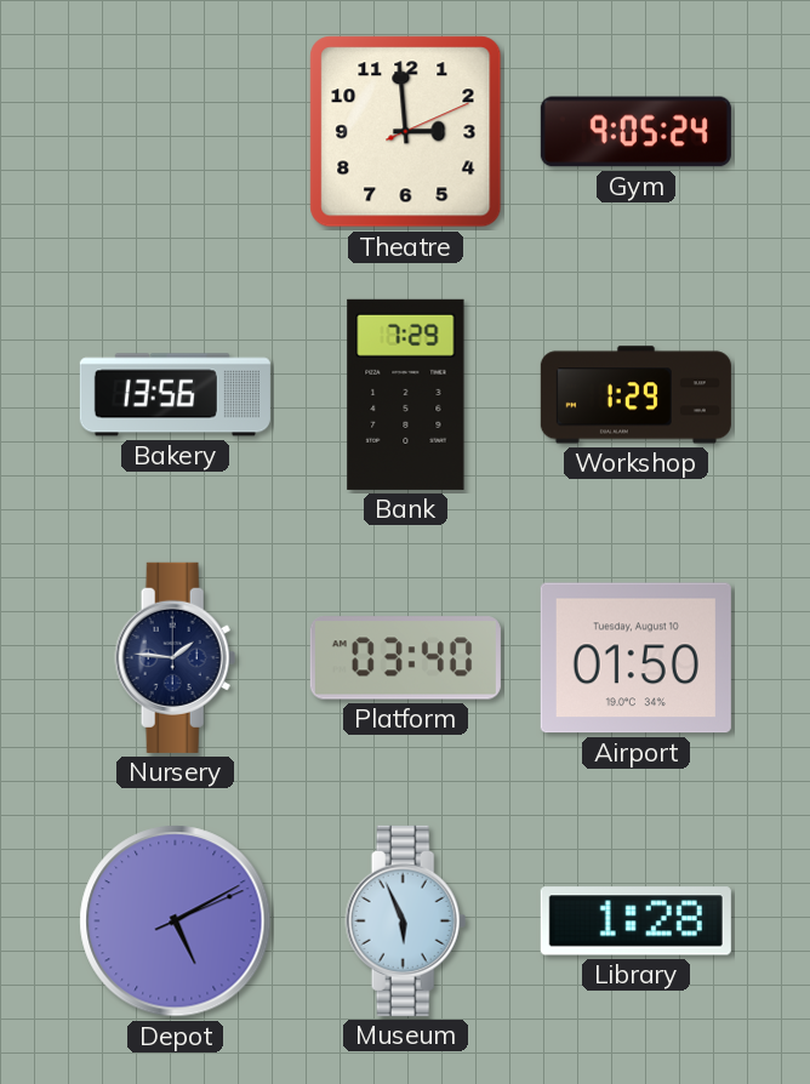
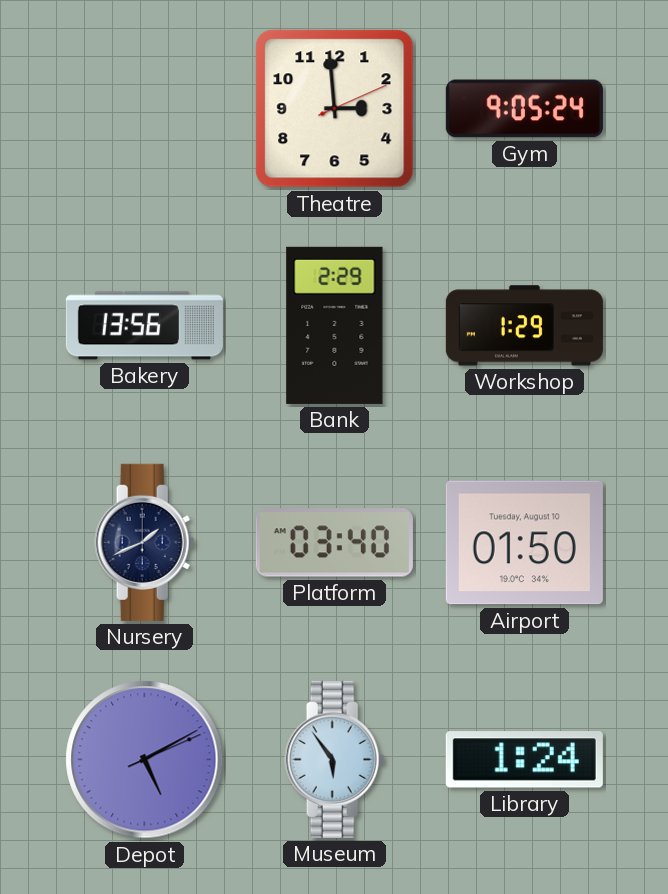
Bank: 7:29 -> 2:29 (335, 325)
Nursery: 1:46 -> 1:41 (145, 542)
Museum: 5:56 -> 5:54 (335, 759)
Library: 1:28 -> 1:24 (524, 760)
